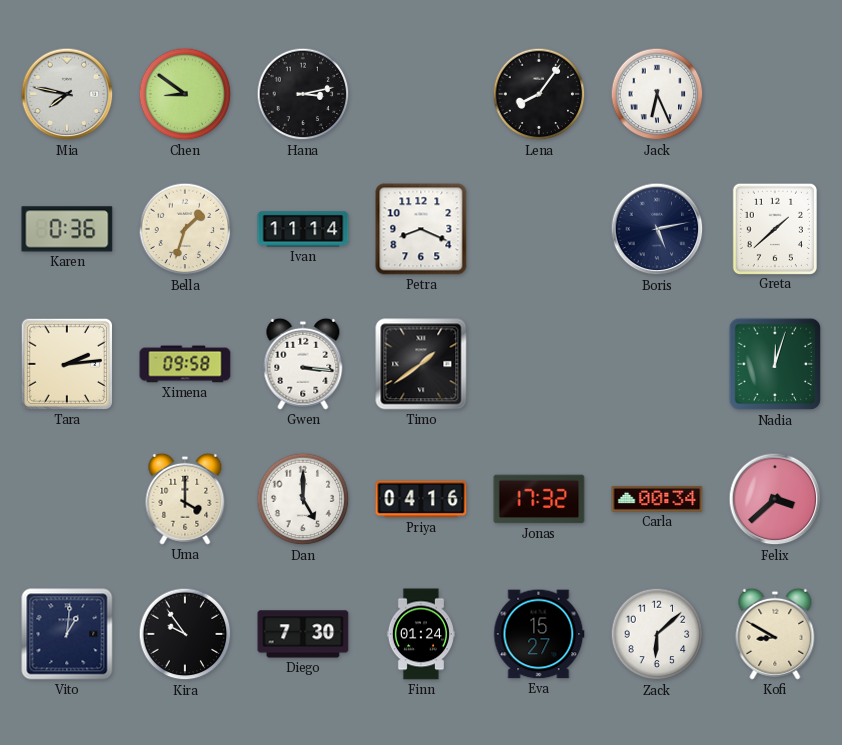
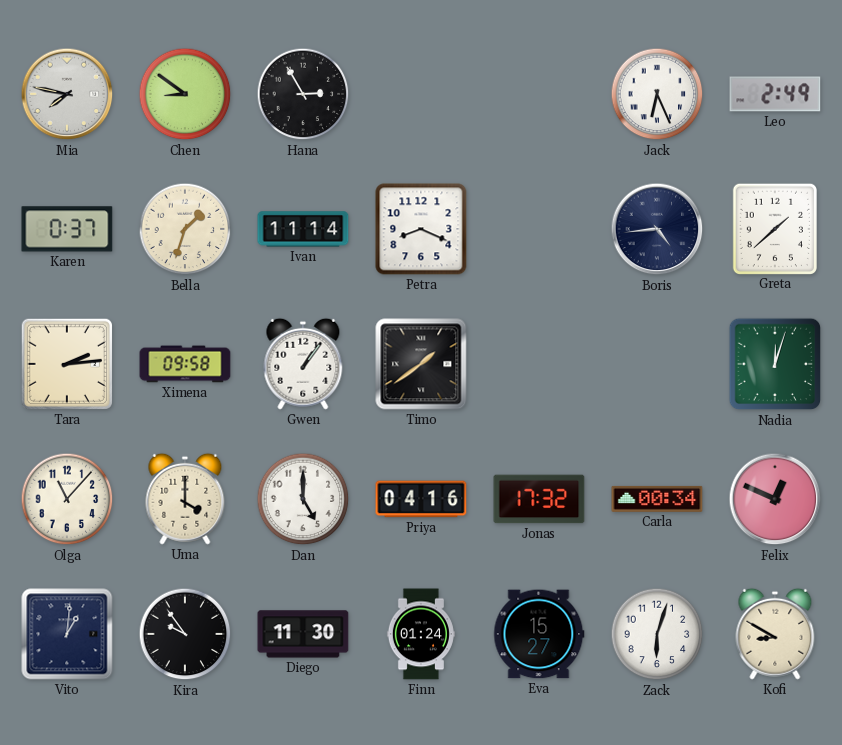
Hana: 3:13 -> 2:55 (303, 94)
Lena: 8:06 -> none (539, 94)
Leo: none -> 2:49 (775, 94)
Karen: 0:36 -> 0:37 (67, 229)
Boris: 5:13 -> 4:44 (657, 229)
Gwen: 3:16 -> 1:06 (303, 364)
Olga: none -> 11:07 (67, 499)
Felix: 3:38 -> 12:49 (775, 499)
Diego: 7:30 -> 11:30 (303, 634)
Zack: 6:08 -> 6:03 (657, 634)
